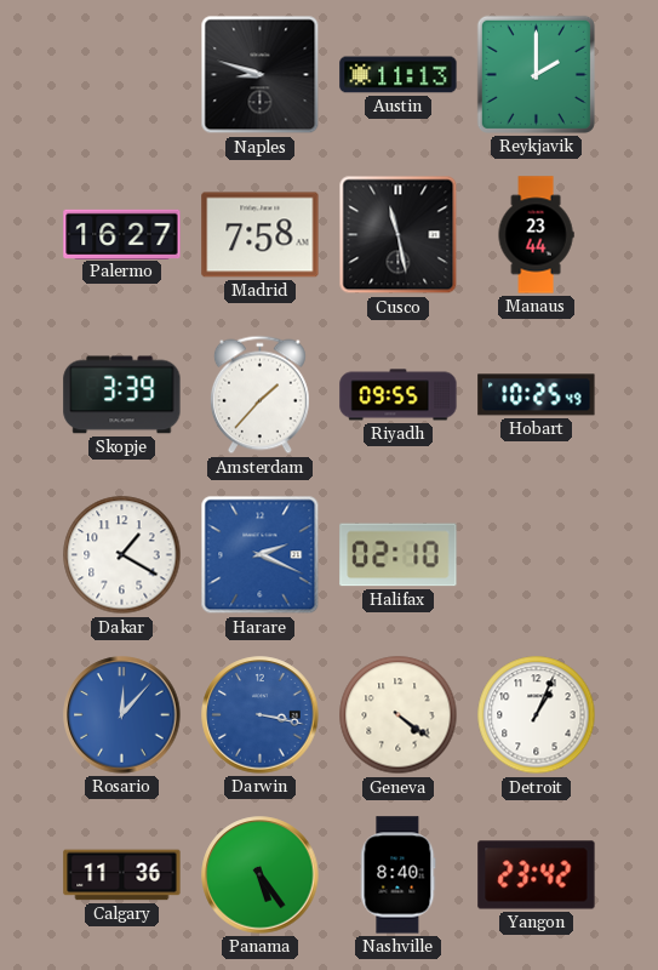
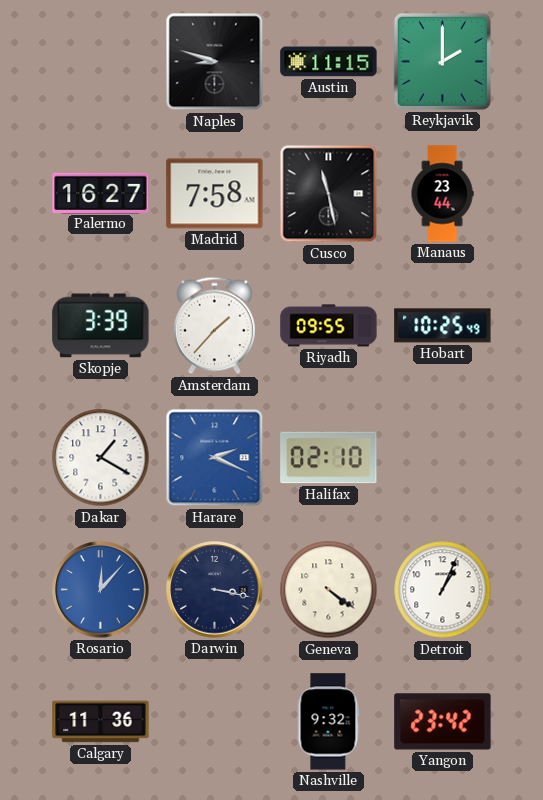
Austin: 11:13 -> 11:15 (329, 62)
Darwin dial: blue -> navy (215, 590)
Panama: 5:24 -> none (261, 875)
Nashville: 8:40 -> 9:32 (329, 722)
